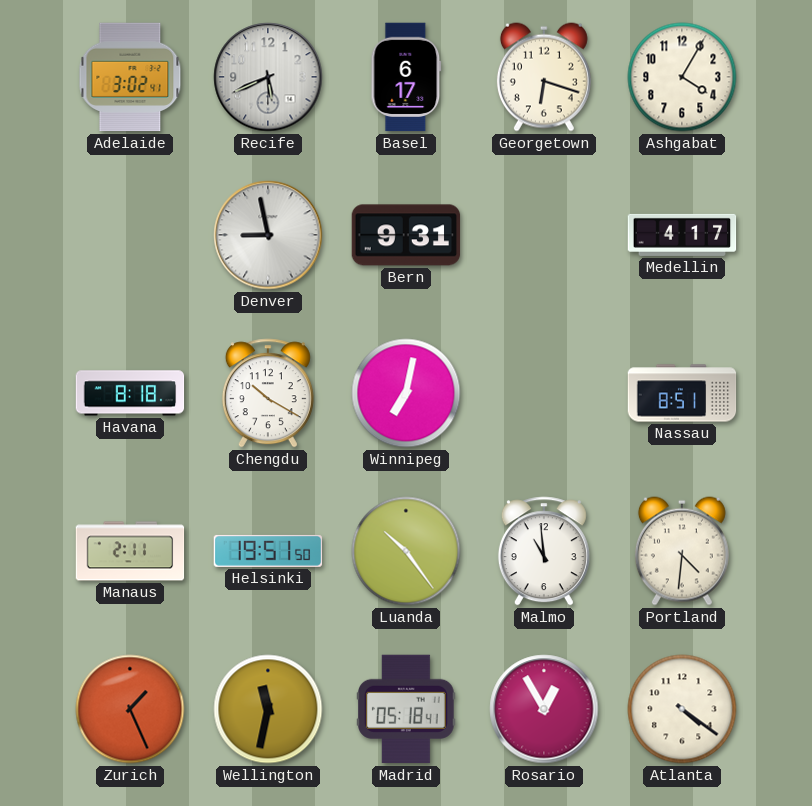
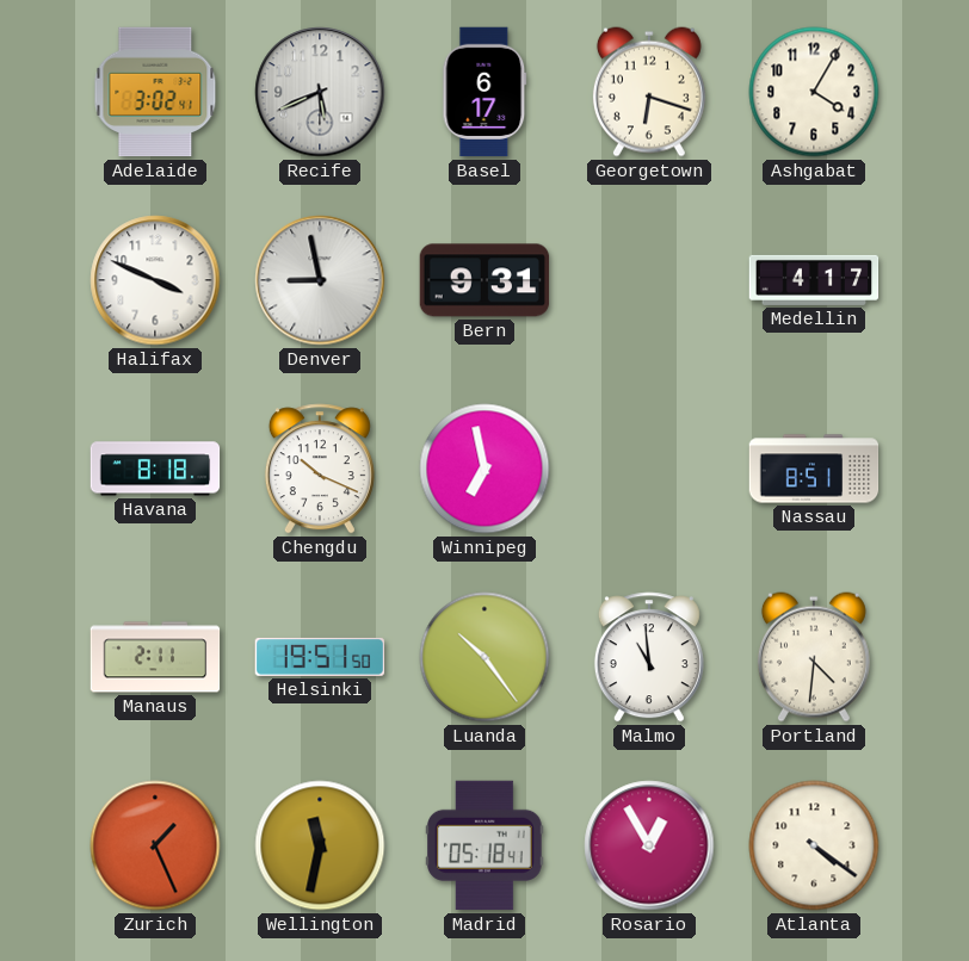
Halifax: none -> 3:49 (155, 280)
Chengdu: 10:20 -> 10:19 (320, 469)
Winnipeg: 7:02 -> 6:58 (484, 469)
